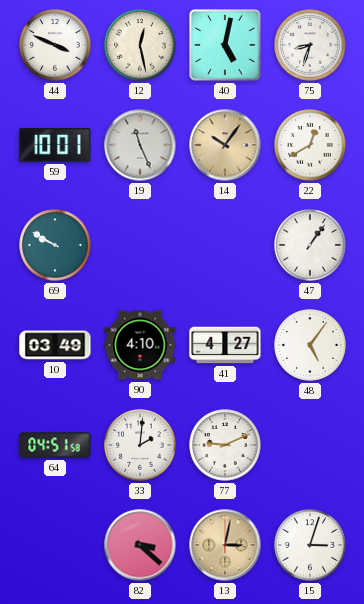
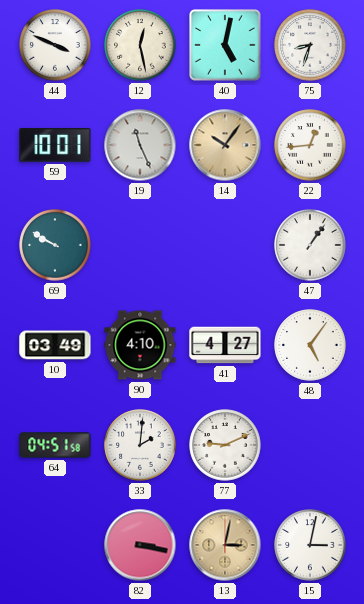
22: 12:40 -> 12:44 (310, 145)
82: 3:22 -> 3:17 (140, 545)
15: 3:03 -> 3:02 (310, 545)
